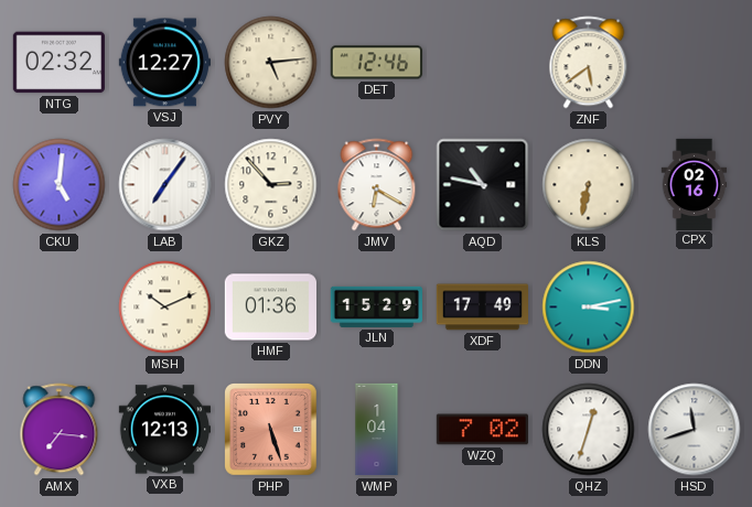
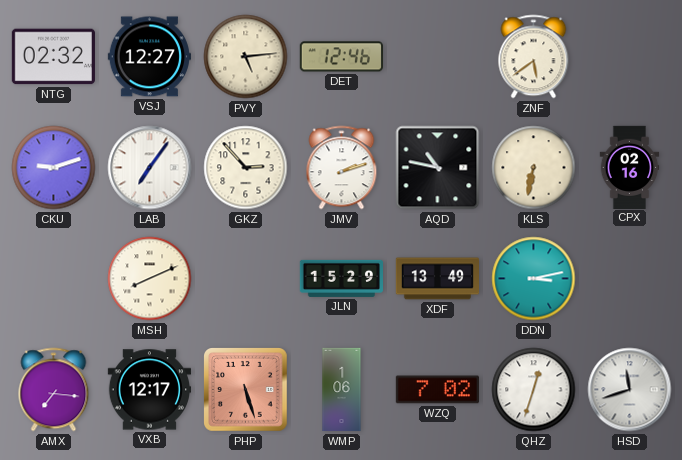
CKU: 5:01 -> 9:12 (54, 168)
JMV: 6:20 -> 2:12 (342, 168)
MSH: 10:11 -> 8:11 (150, 279)
HMF: 01:36 -> none (270, 308)
XDF: 17:49 -> 13:49 (437, 279)
VXB: 12:13 -> 12:17 (149, 390)
WMP: 1:04 -> 1:06 (342, 390)
